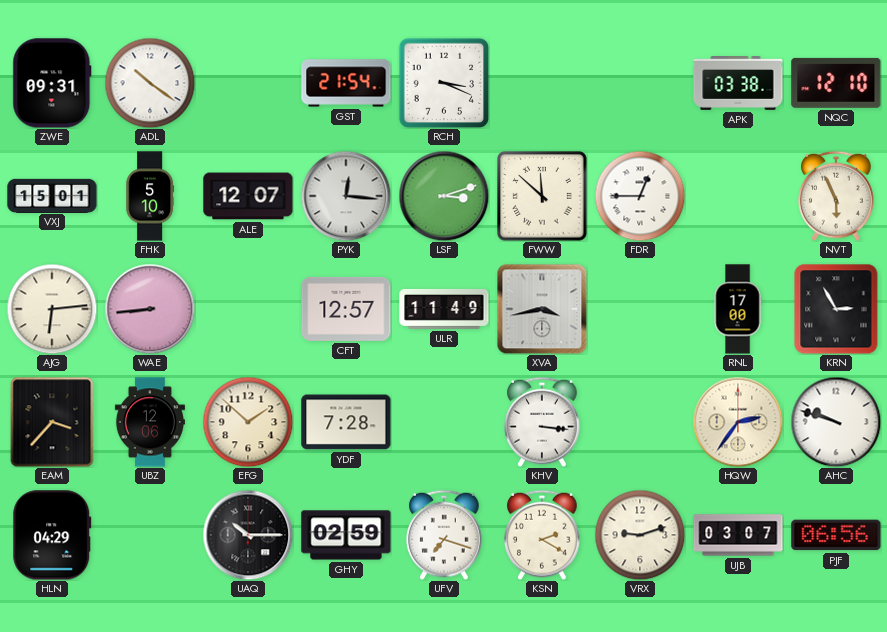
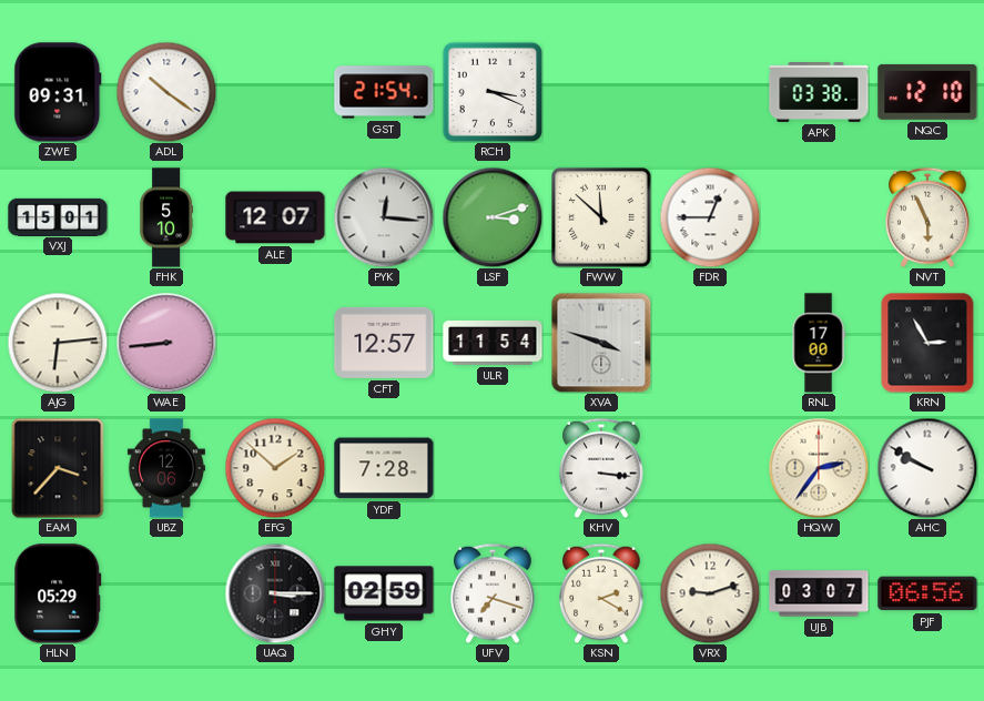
ULR: 11:49 -> 11:54 (493, 343)
XVA: 3:43 -> 3:48 (601, 343)
AHC: 9:48 -> 9:50 (927, 468)
HLN: 04:29 -> 05:29 (58, 593)
UAQ: 10:15 -> 3:15 (275, 593)
